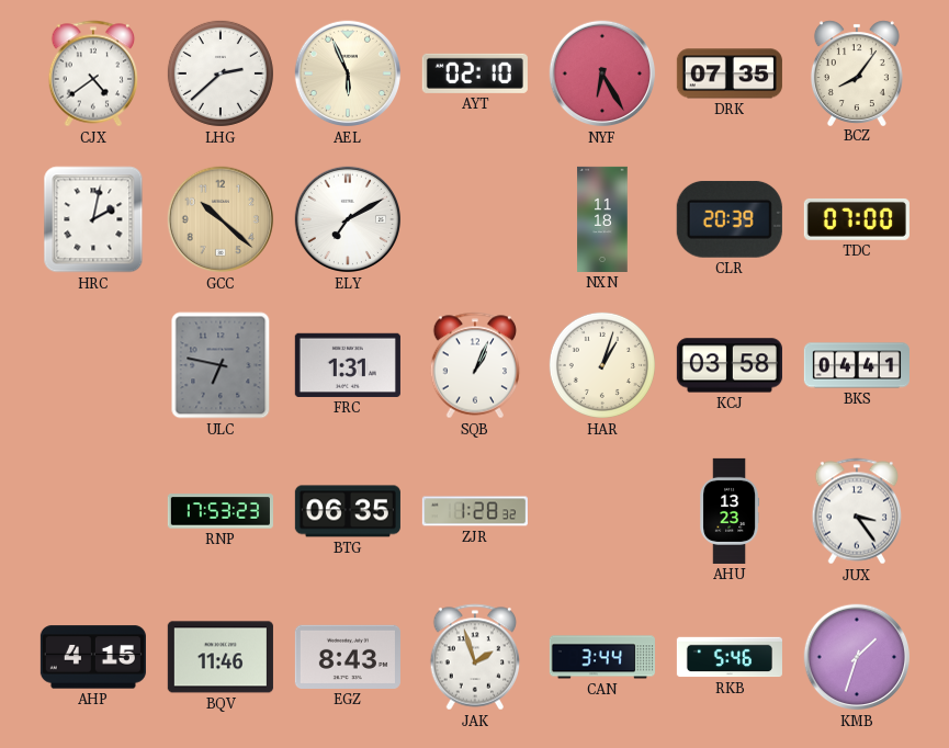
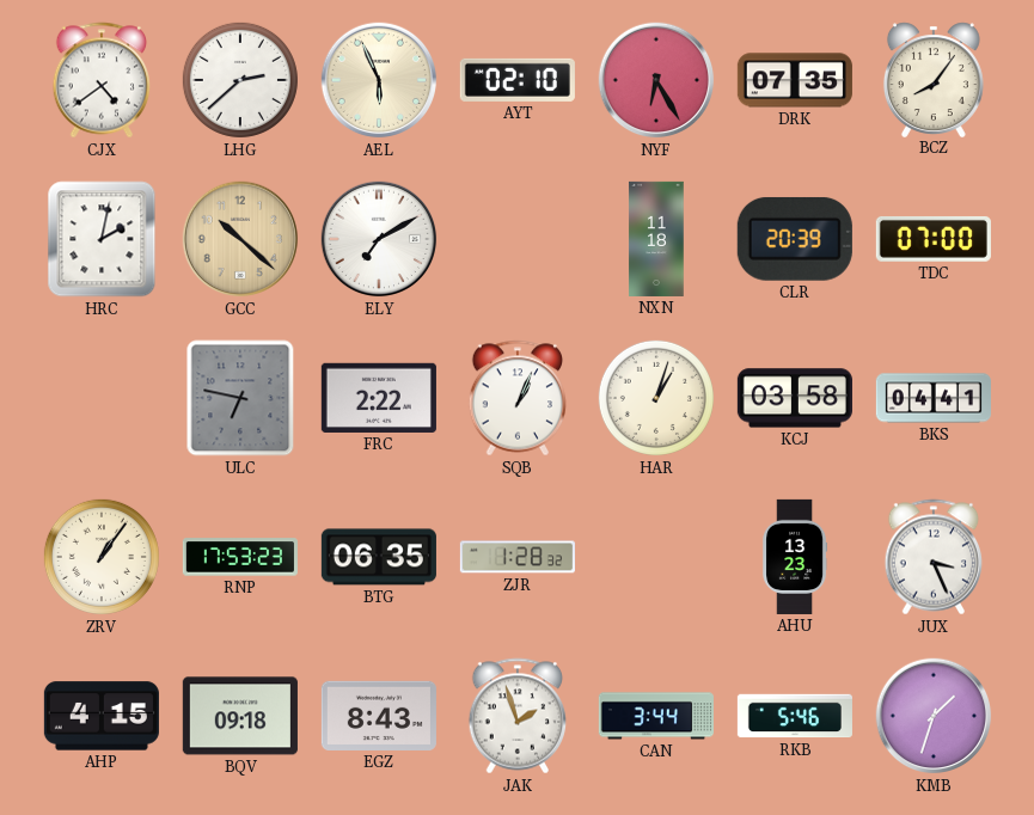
FRC: 1:31 -> 2:22 (379, 398)
ZRV: none -> 1:06 (102, 557)
JUX: 3:24 -> 3:26 (934, 557)
BQV: 11:46 -> 09:18 (240, 716)
